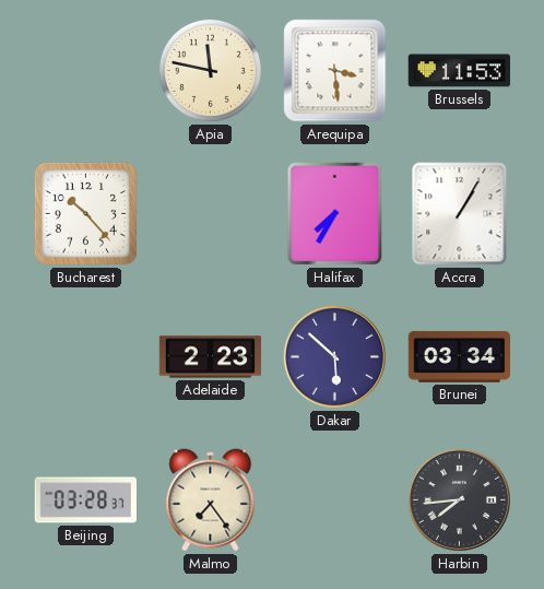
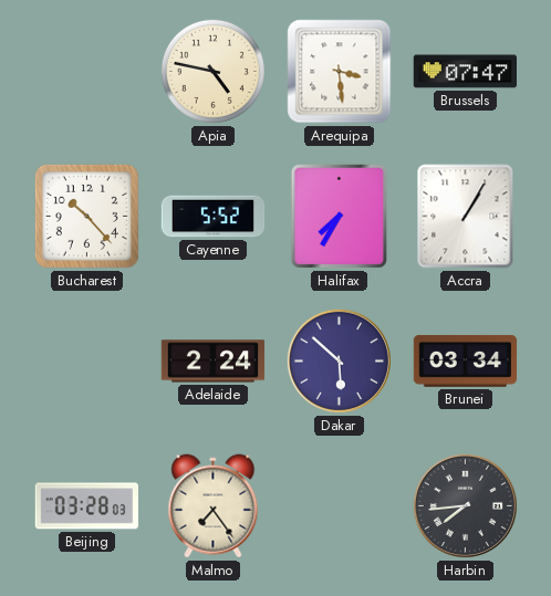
Apia: 11:47 -> 4:47 (212, 71)
Brussels: 11:53 -> 07:47 (466, 72)
Cayenne: none -> 5:52 (214, 217)
Adelaide: 2:23 -> 2:24 (214, 362)
Beijing: 03:28:37 -> 03:28:03 (86, 506)
